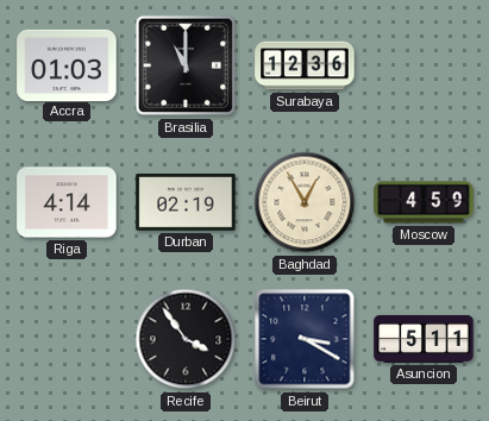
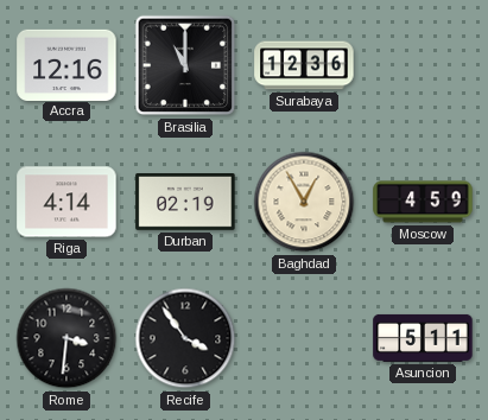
Accra: 01:03 -> 12:16 (66, 64)
Rome: none -> 3:31 (66, 338)
Beirut: 3:20 -> none (305, 339)
